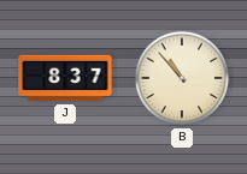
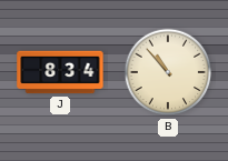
J: 8:37 -> 8:34 (60, 72)
